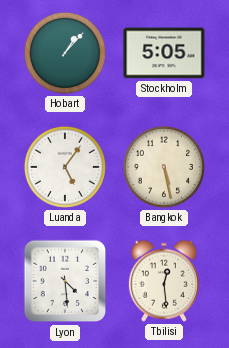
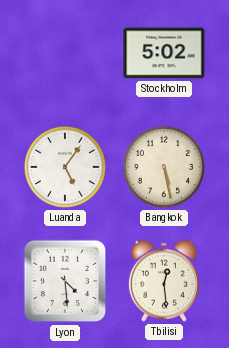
Hobart: 1:07 -> none (65, 53)
Stockholm: 5:05 -> 5:02 (164, 53)
